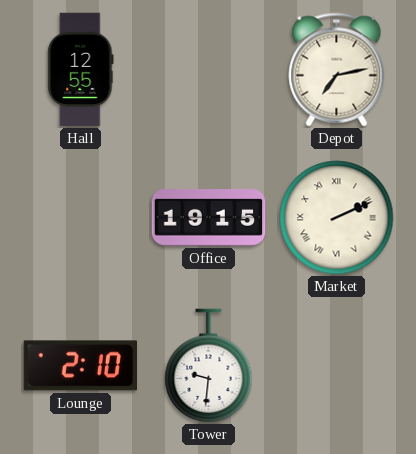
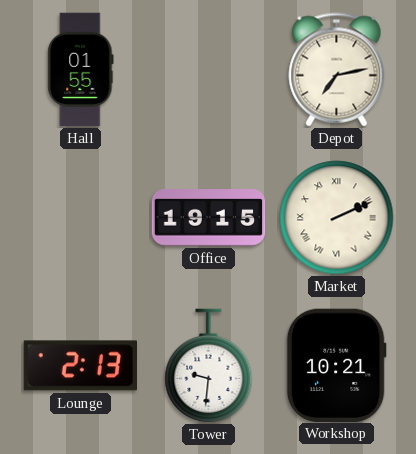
Hall: 12:55 -> 01:55 (81, 70)
Lounge: 2:10 -> 2:13 (80, 366)
Workshop: none -> 10:21 (336, 365)
